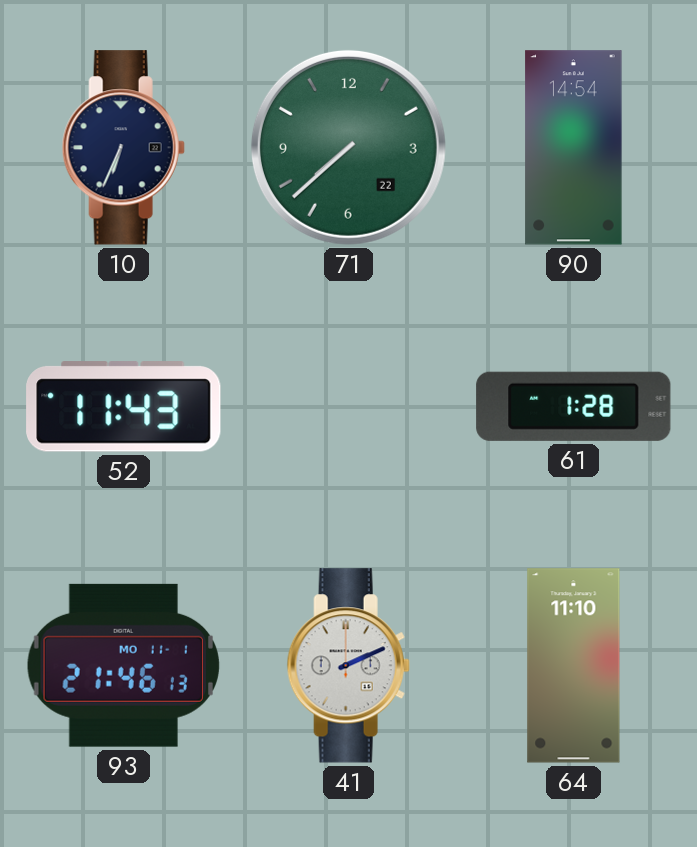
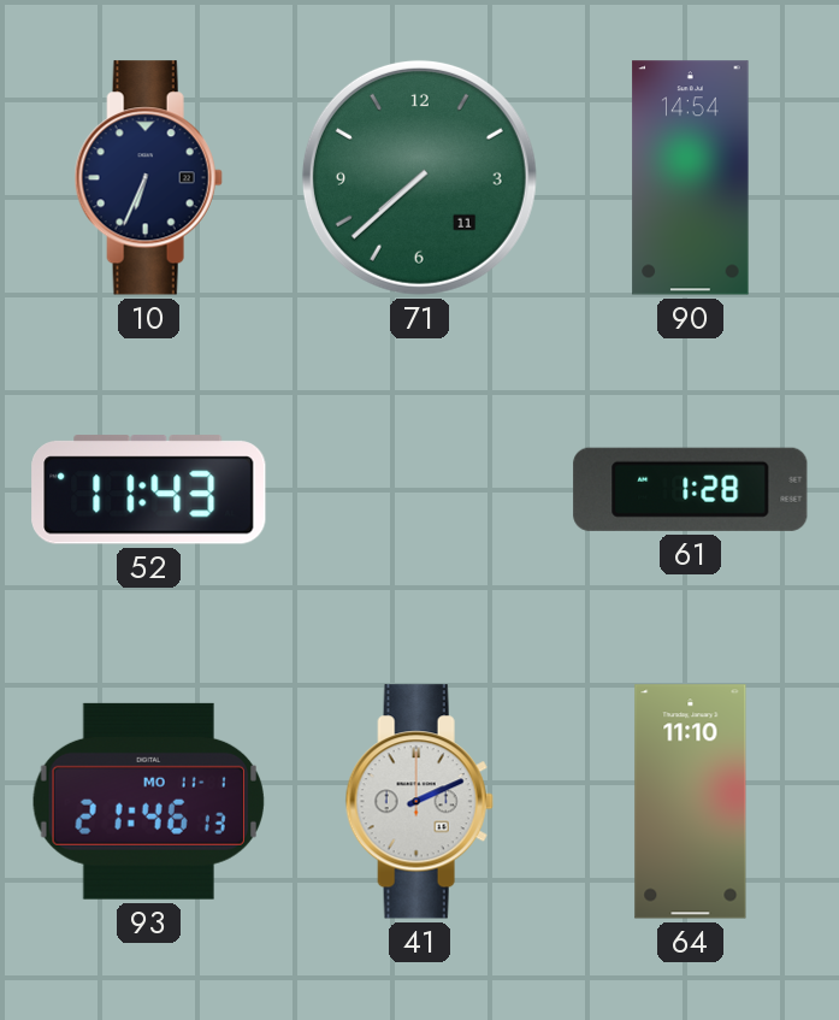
71 date: 22 -> 11 (419, 177)
